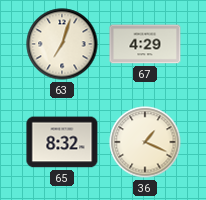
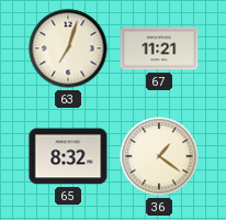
67: 4:29 -> 11:21 (159, 48)
36: 1:19 -> 1:21 (159, 156)
